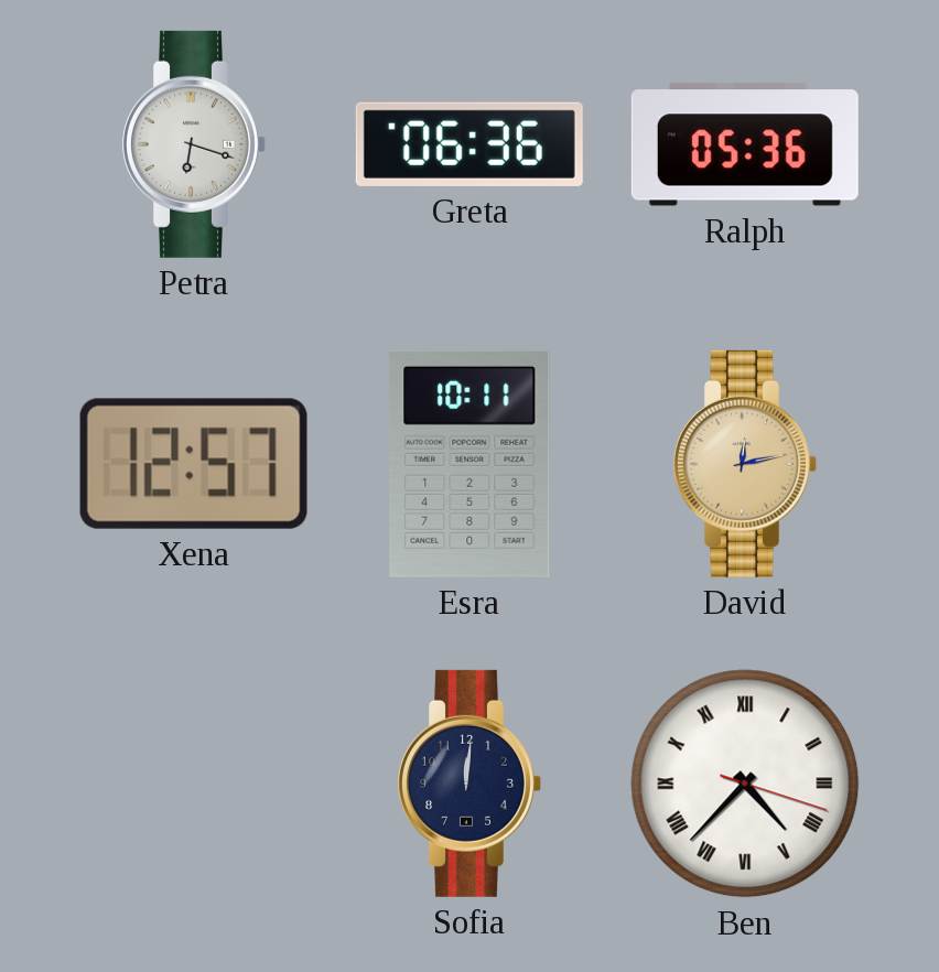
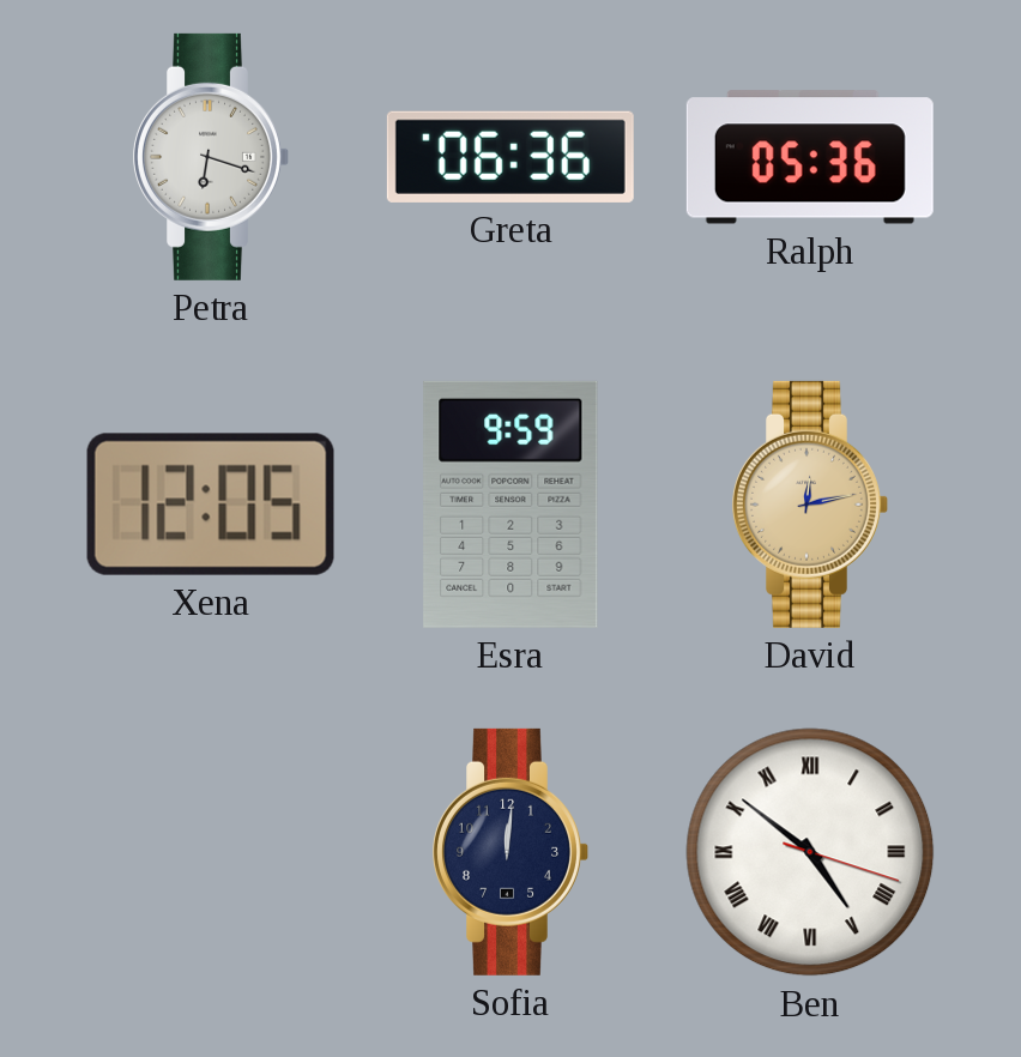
Xena: 12:57 -> 12:05 (211, 505)
Esra: 10:11 -> 9:59 (510, 505)
Ben: 4:37 -> 4:51 (810, 852)
